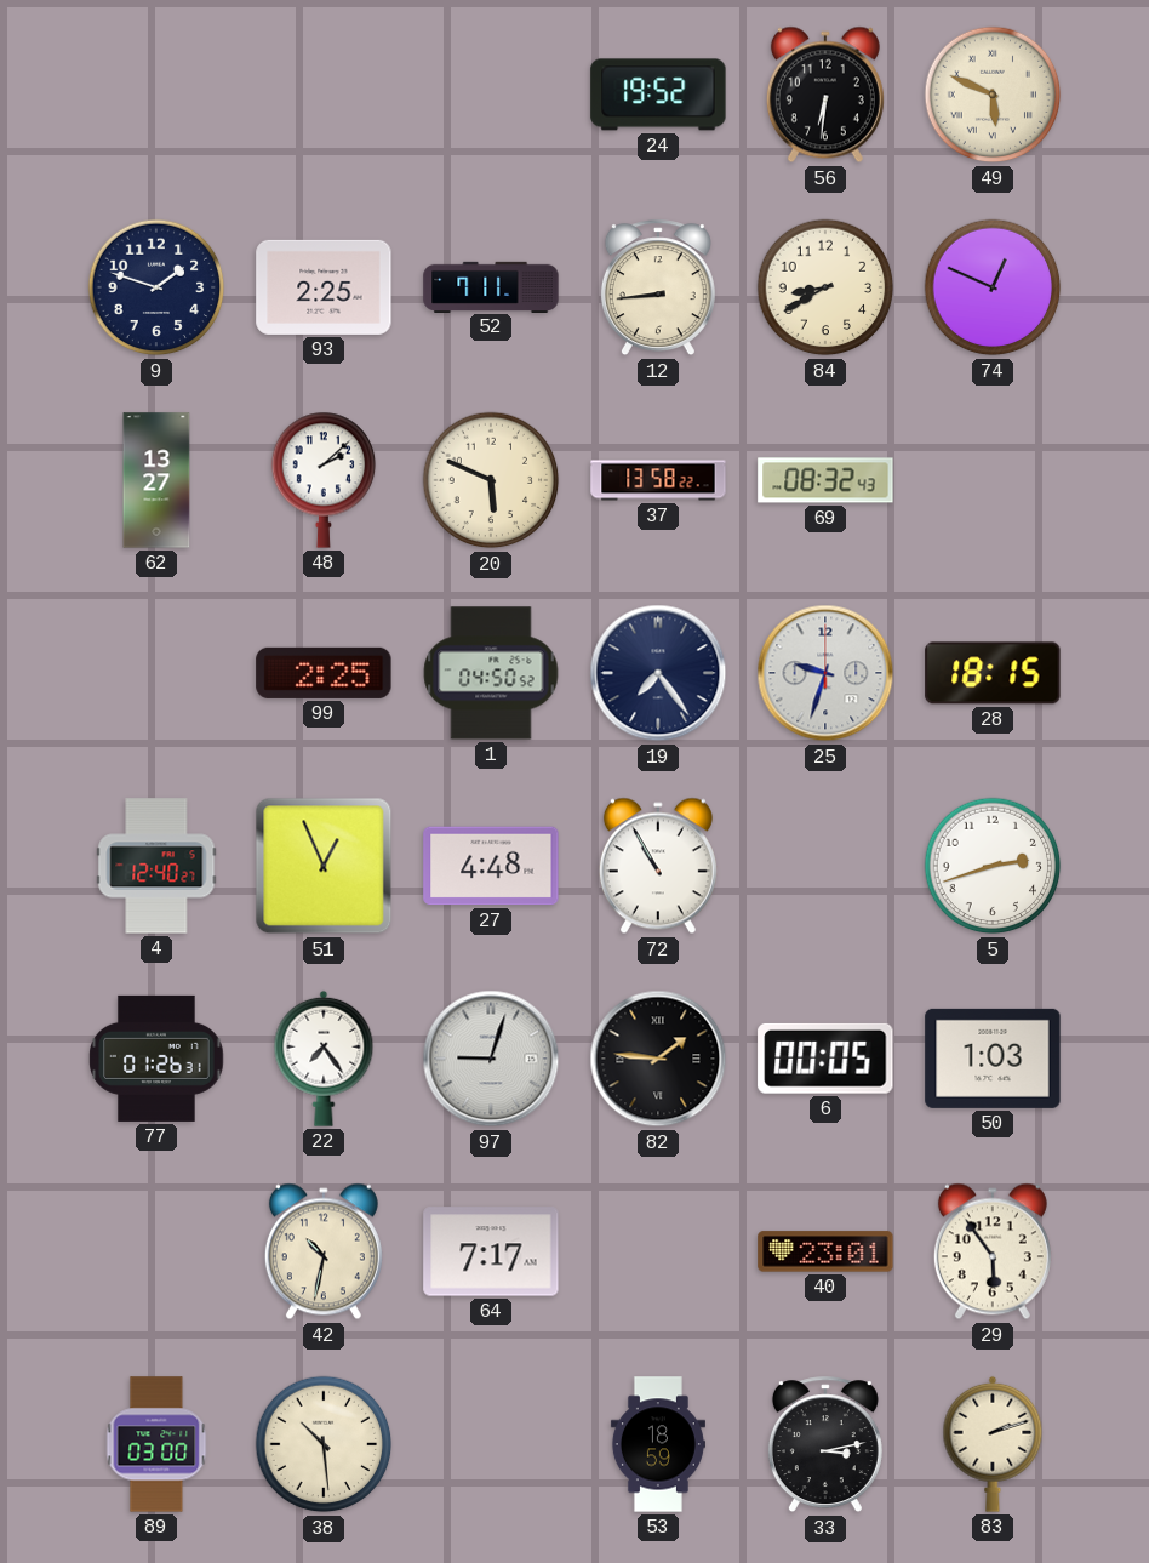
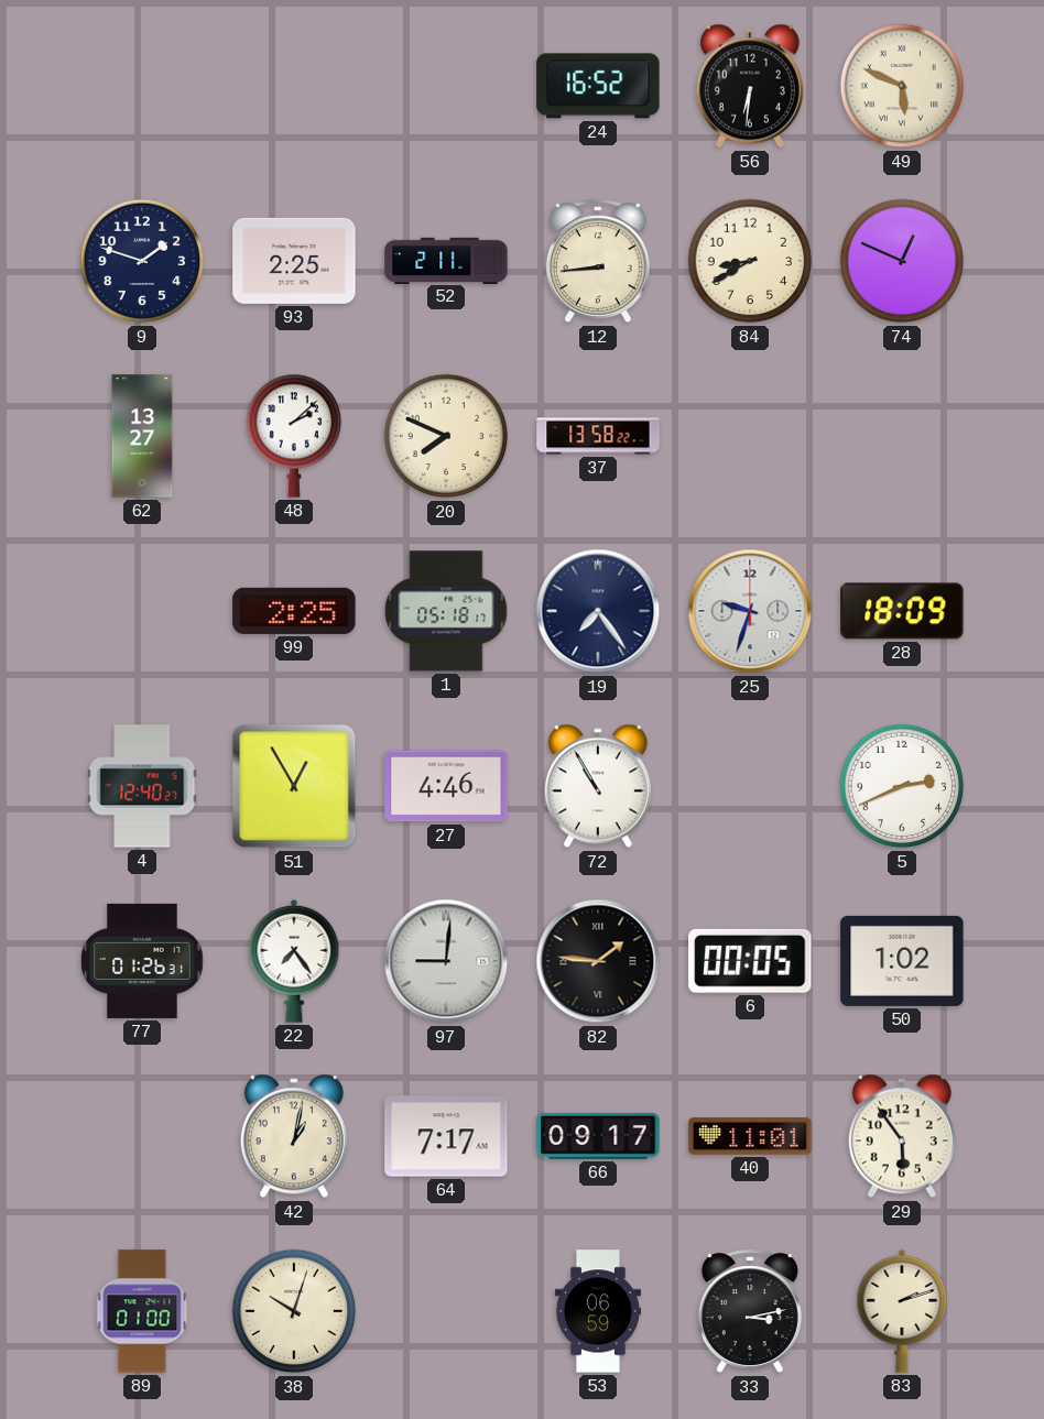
24: 19:52 -> 16:52 (598, 86)
52: 7:11 -> 2:11 (446, 260)
20: 5:49 -> 7:49 (446, 436)
69: 08:32 -> none (825, 480)
1: 04:50 -> 05:18 (446, 611)
28: 18:15 -> 18:09 (902, 611)
51: 12:56 -> 12:55 (294, 786)
27: 4:48 -> 4:46 (446, 786)
5: 2:42 -> 2:41 (902, 786)
97: 9:03 -> 9:01 (446, 961)
50: 1:03 -> 1:02 (902, 961)
42: 10:32 -> 1:02 (294, 1136)
66: none -> 09:17 (598, 1136)
40: 23:01 -> 11:01 (750, 1136)
89: 03:00 -> 01:00 (142, 1311)
38: 10:29 -> 10:03 (294, 1311)
53: 18:59 -> 06:59 (598, 1311)
